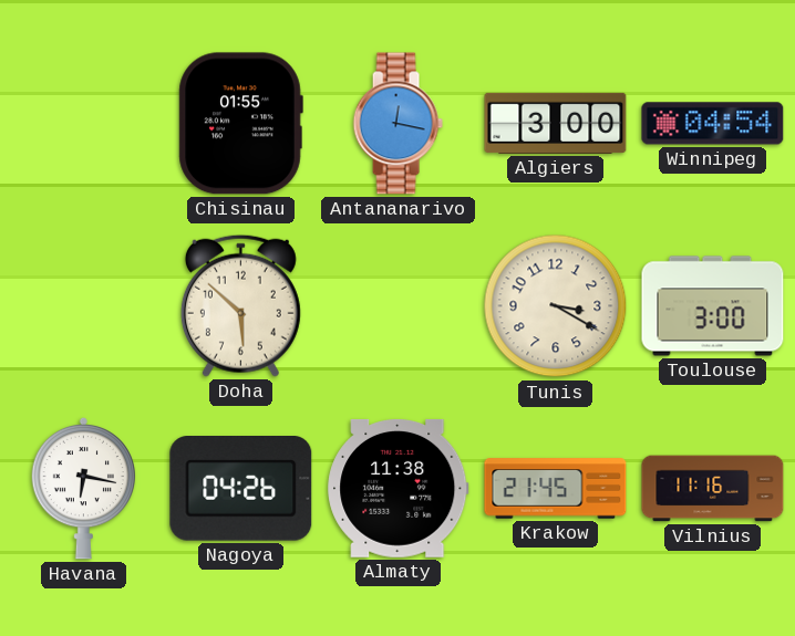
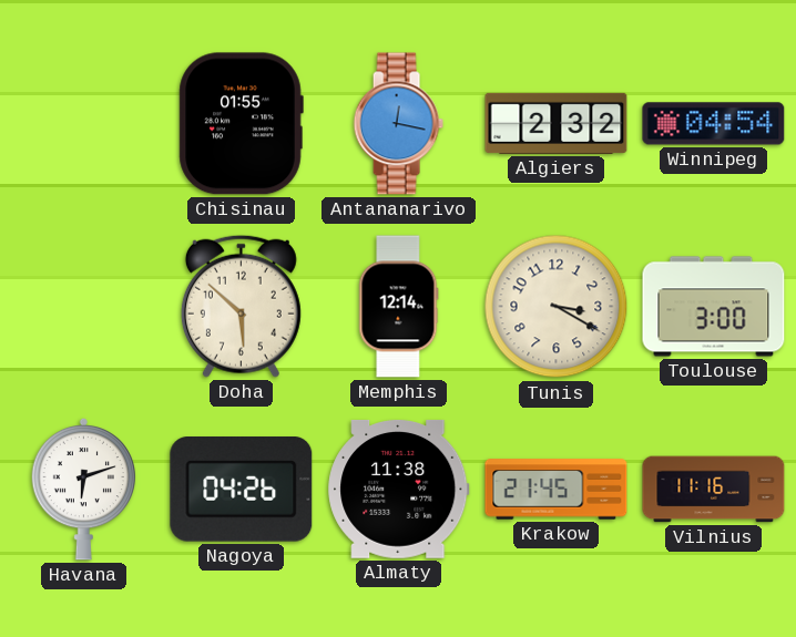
Algiers: 3:00 -> 2:32 (557, 123)
Memphis: none -> 12:14 (399, 307)
Havana: 6:17 -> 6:12 (83, 489)
